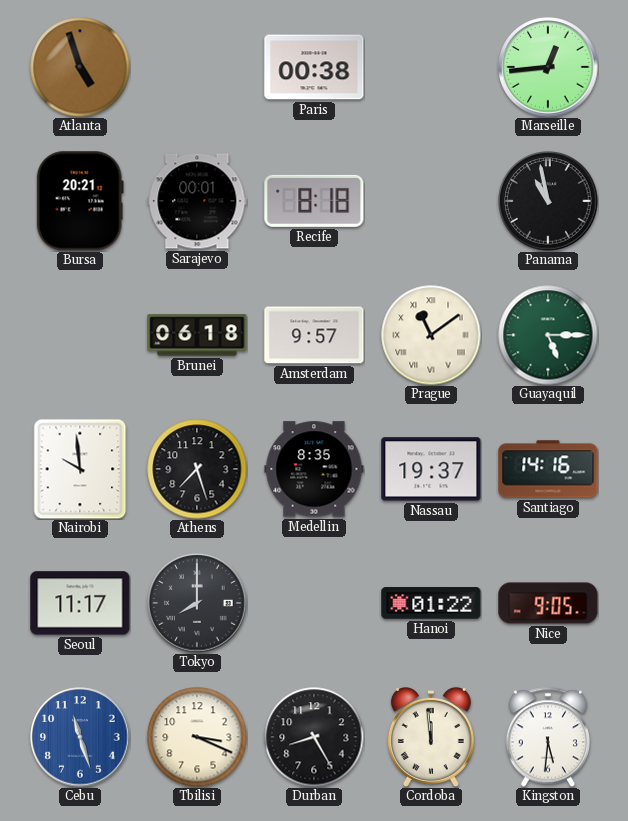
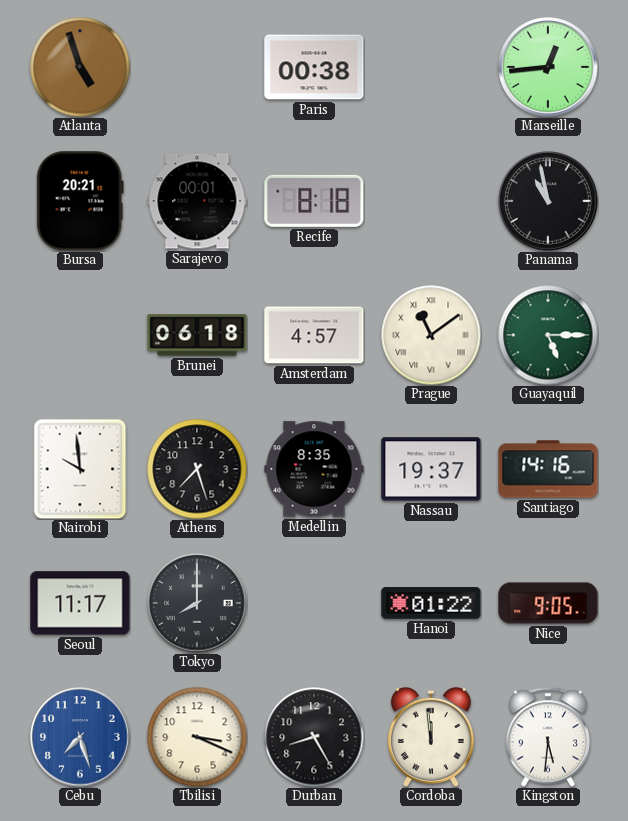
Amsterdam: 9:57 -> 4:57 (314, 335)
Cebu: 11:27 -> 7:27 (80, 737)
